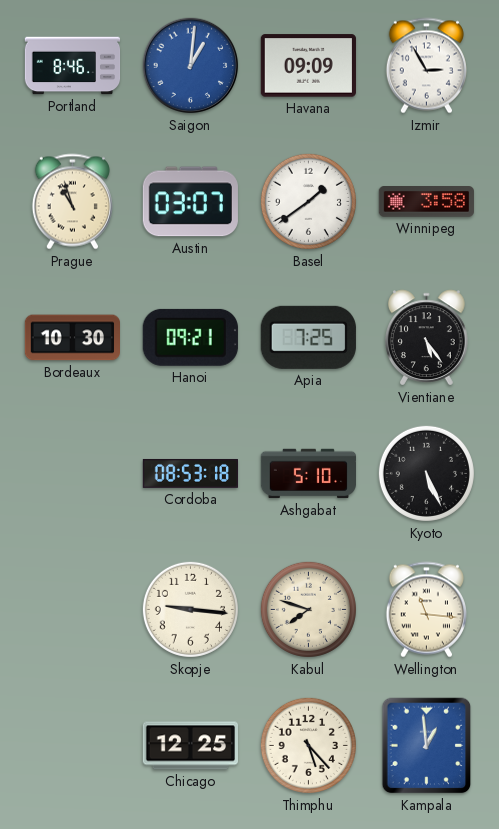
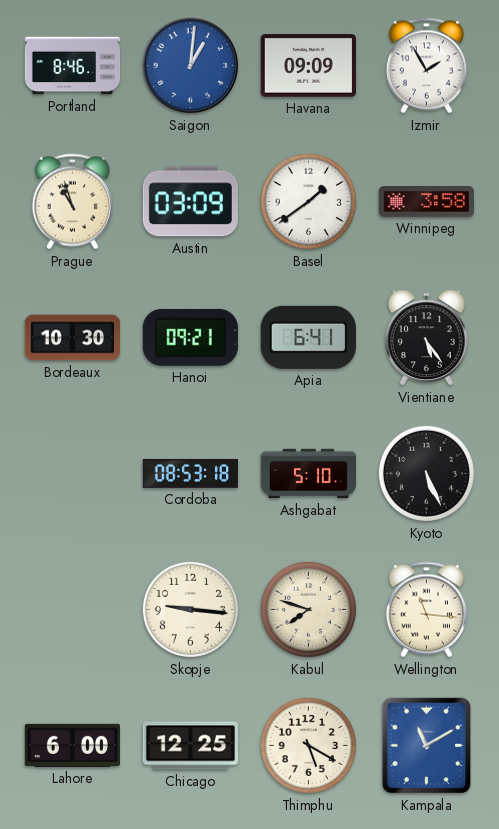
Izmir: 2:55 -> 1:55 (426, 66)
Austin: 03:07 -> 03:09 (190, 202)
Apia: 7:25 -> 6:41 (308, 337)
Lahore: none -> 6:00 (72, 745)
Thimphu: 5:23 -> 5:20 (308, 745)
Kampala: 12:59 -> 11:10 (427, 746)
